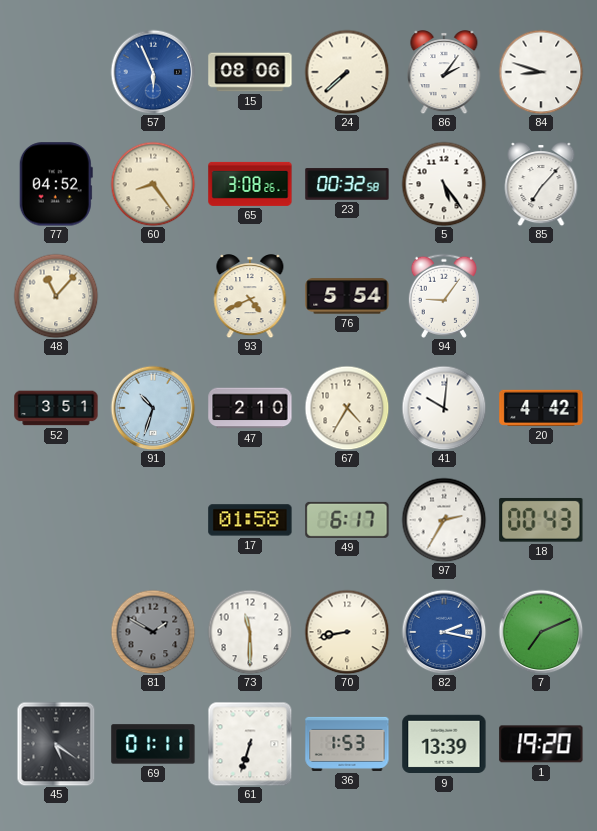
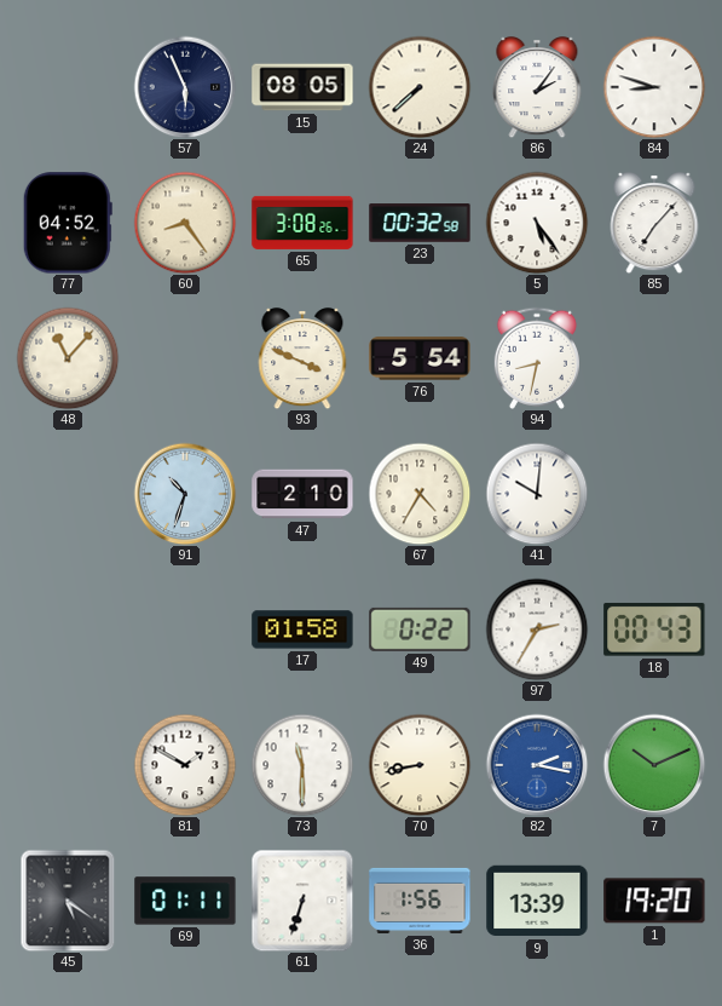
57 dial: blue -> navy (185, 87)
15: 08:06 -> 08:05 (302, 87)
93: 4:41 -> 3:49 (302, 358)
94: 9:06 -> 8:32 (537, 358)
52: 3:51 -> none (56, 408)
20: 4:42 -> none (541, 408)
49: 6:17 -> 0:22 (420, 630)
81 dial: grey -> white (185, 765)
7: 7:11 -> 10:11 (654, 765)
36: 1:53 -> 1:56 (420, 901)
